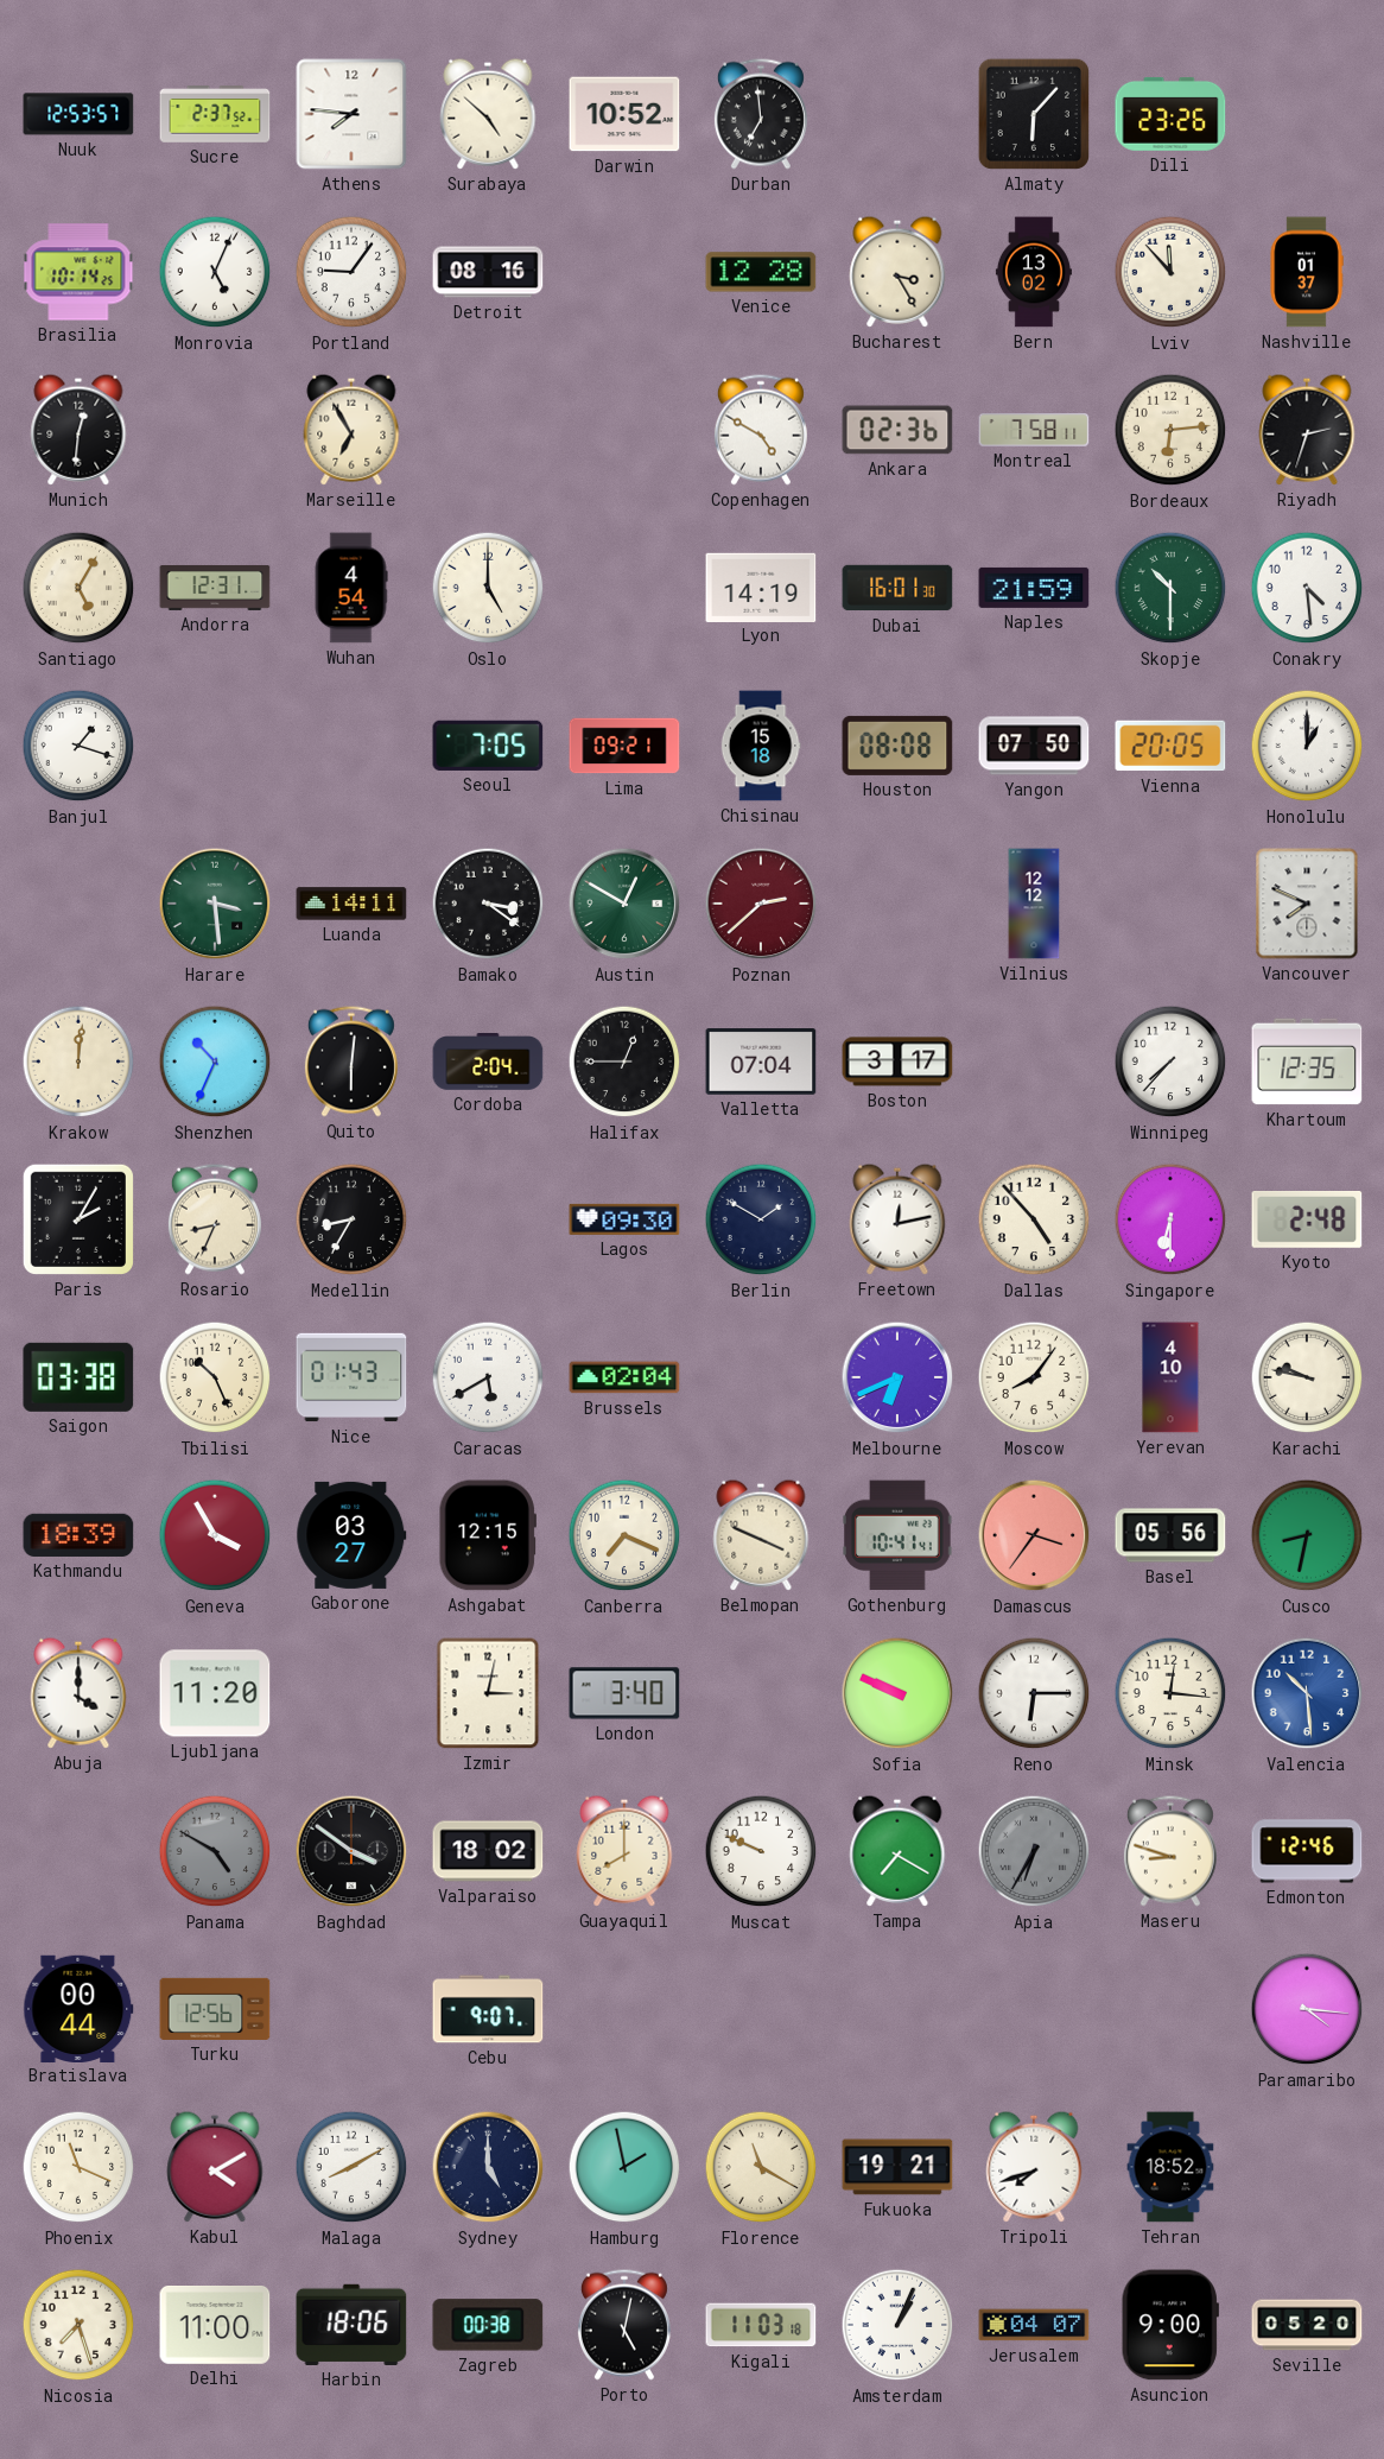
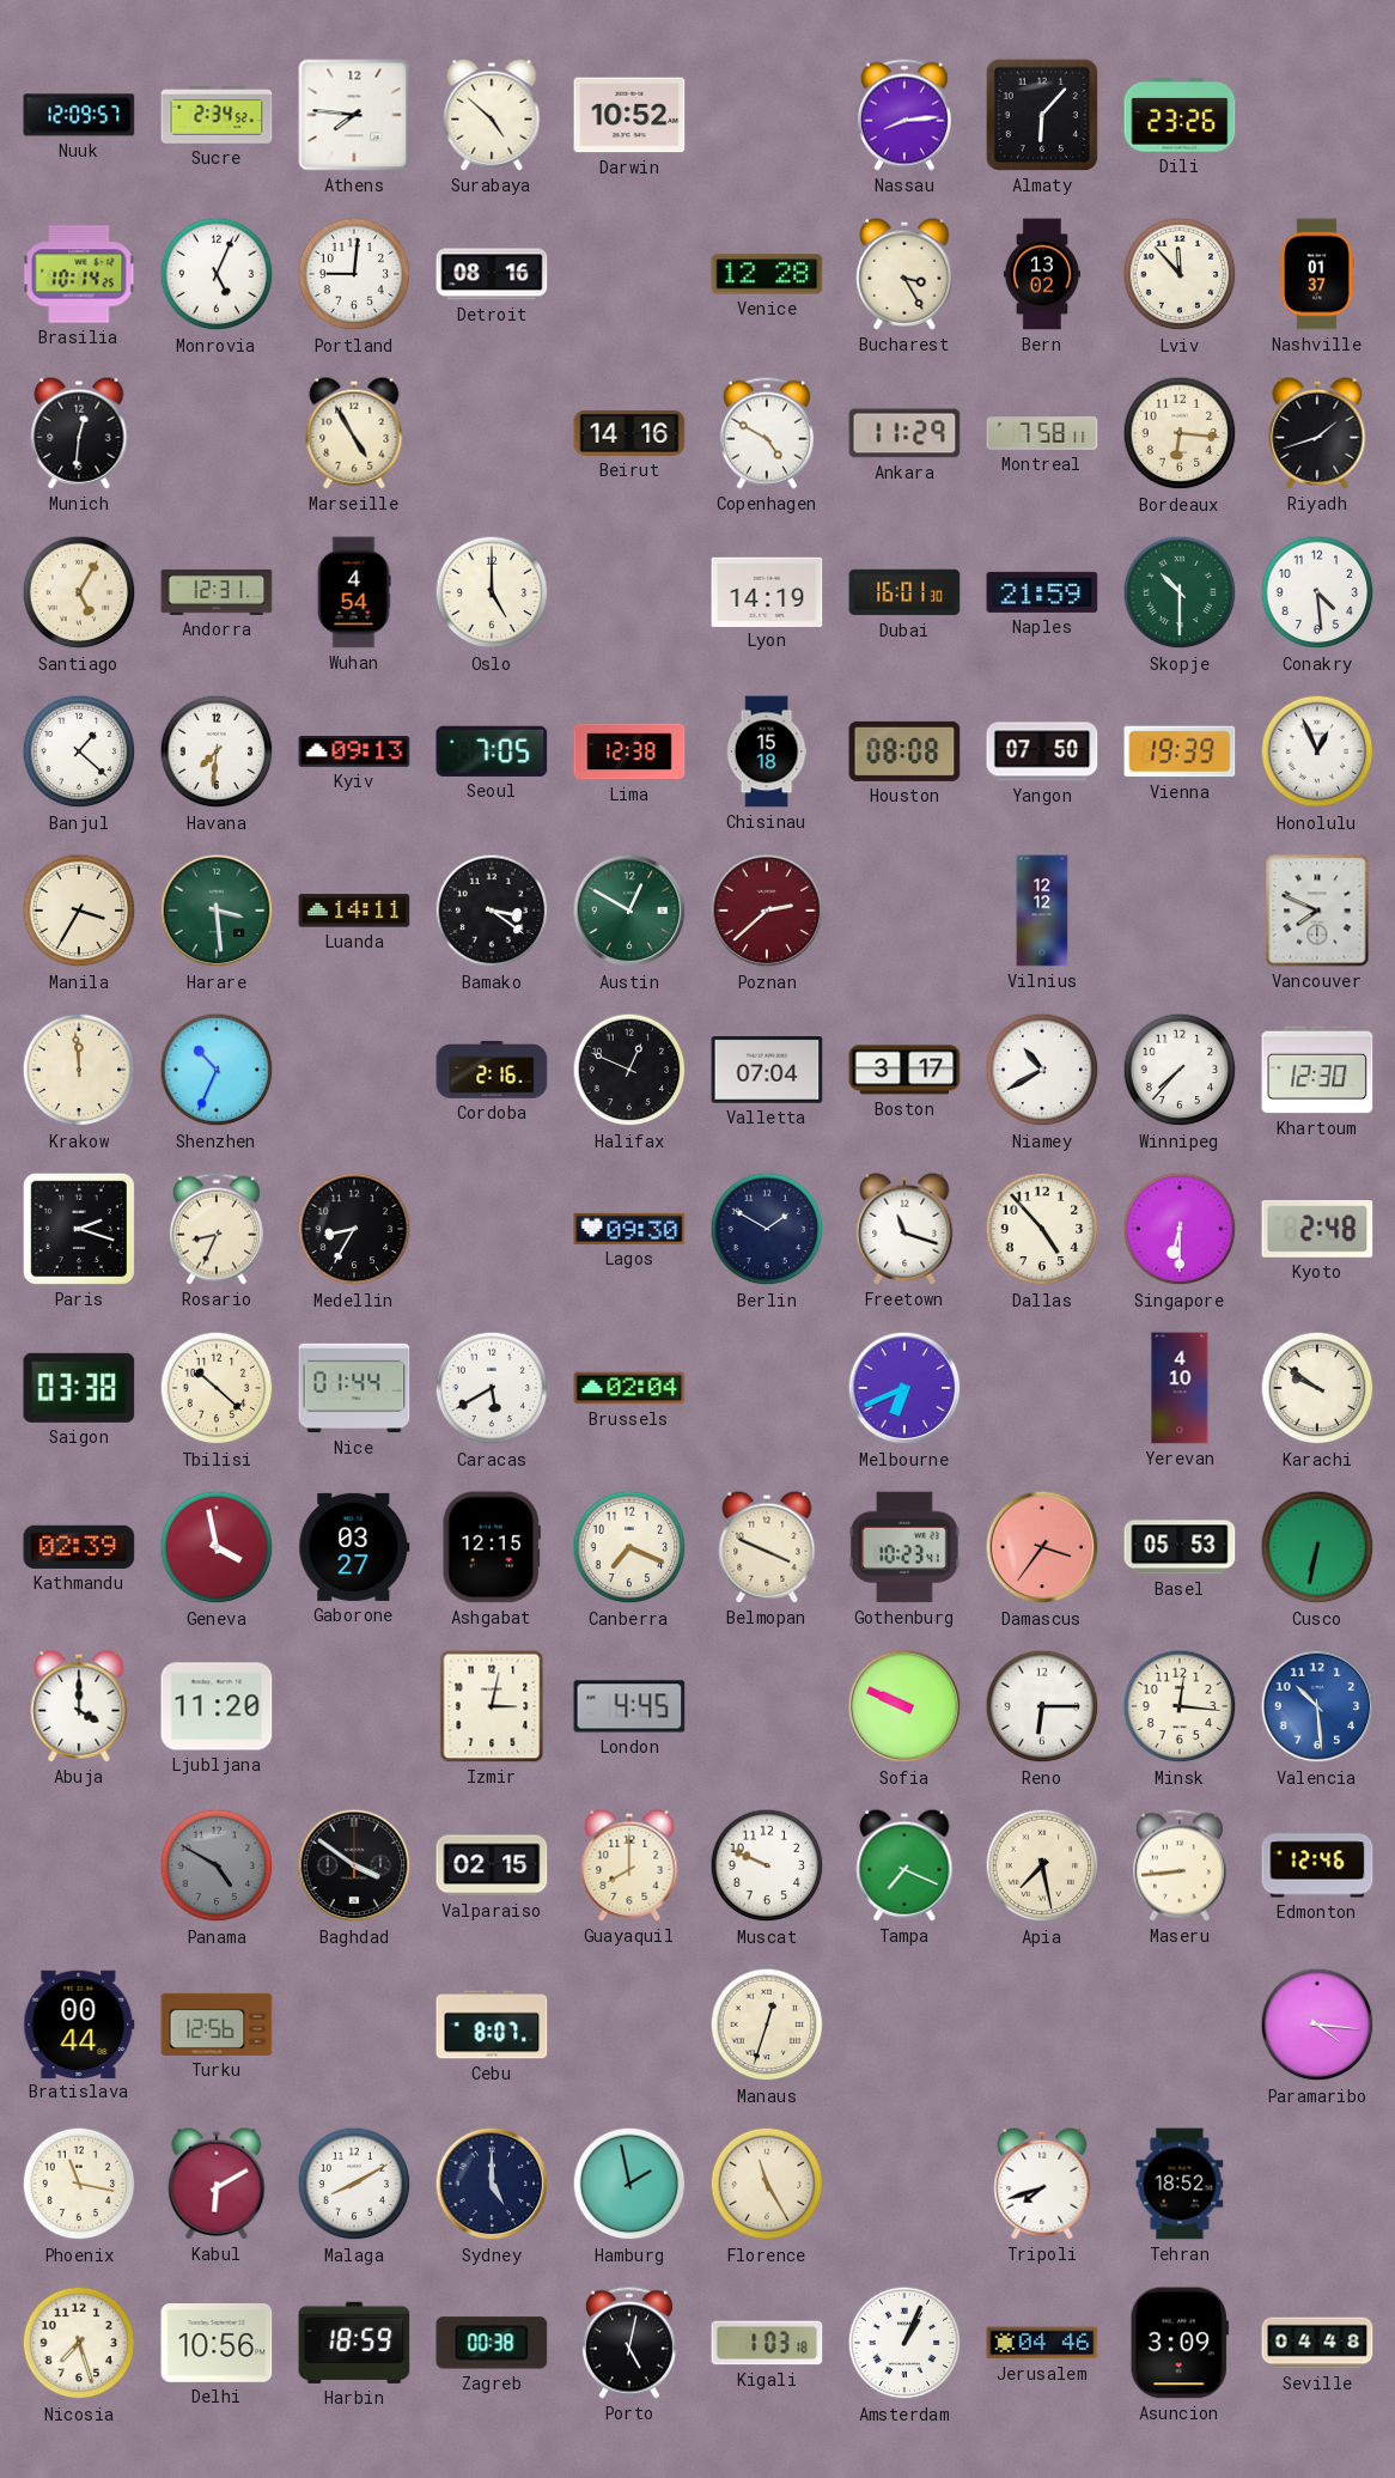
Nuuk: 12:53 -> 12:09 (79, 115)
Sucre: 2:37 -> 2:34 (217, 115)
Durban: 6:59 -> none (761, 114)
Nassau: none -> 8:14 (904, 115)
Portland: 9:06 -> 9:01 (354, 274)
Marseille: 6:55 -> 4:55 (354, 433)
Beirut: none -> 14:16 (629, 433)
Ankara: 02:36 -> 11:29 (904, 433)
Bordeaux: 6:14 -> 6:16 (1180, 433)
Riyadh: 2:33 -> 1:42 (1317, 433)
Banjul: 1:18 -> 1:22 (79, 751)
Havana: none -> 7:31 (217, 751)
Kyiv: none -> 09:13 (354, 753)
Lima: 09:21 -> 12:38 (629, 751)
Vienna: 20:05 -> 19:39 (1180, 751)
Honolulu: 1:00 -> 12:56 (1317, 751)
Manila: none -> 3:35 (79, 911)
Krakow: 12:01 -> 11:59 (79, 1070)
Quito: 6:01 -> none (351, 1061)
Cordoba: 2:04 -> 2:16 (492, 1071)
Halifax: 12:45 -> 12:49 (629, 1070)
Niamey: none -> 10:40 (1042, 1070)
Khartoum: 12:35 -> 12:30 (1317, 1070)
Paris: 2:05 -> 2:18 (79, 1229)
Freetown: 12:13 -> 11:18 (904, 1229)
Tbilisi: 10:26 -> 10:22 (217, 1388)
Nice: 01:43 -> 01:44 (354, 1388)
Moscow: 8:06 -> none (1034, 1377)
Karachi: 9:47 -> 9:51 (1317, 1388)
Kathmandu: 18:39 -> 02:39 (79, 1547)
Geneva: 3:55 -> 3:58 (217, 1547)
Gothenburg: 10:41 -> 10:23 (906, 1547)
Basel: 05:56 -> 05:53 (1180, 1547)
Cusco: 8:32 -> 6:32 (1317, 1547)
London: 3:40 -> 4:45 (629, 1706)
Valparaiso: 18:02 -> 02:15 (492, 1865)
Tampa: 7:20 -> 7:19 (904, 1865)
Apia: 6:35 -> 7:28 (1042, 1865)
Apia dial: grey -> cream (1042, 1865)
Maseru: 8:48 -> 8:44 (1180, 1865)
Cebu: 9:07 -> 8:07 (492, 2025)
Manaus: none -> 12:33 (767, 2025)
Phoenix: 11:19 -> 11:17 (79, 2184)
Kabul: 4:10 -> 6:10 (217, 2184)
Florence: 11:20 -> 11:25 (767, 2184)
Fukuoka: 19:21 -> none (897, 2167)
Delhi: 11:00 -> 10:56 (217, 2344)
Harbin: 18:06 -> 18:59 (354, 2343)
Kigali: 11:03 -> 1:03 (767, 2343)
Jerusalem: 04:07 -> 04:46 (1042, 2343)
Asuncion: 9:00 -> 3:09 (1180, 2343)
Seville: 05:20 -> 04:48 (1317, 2343)
